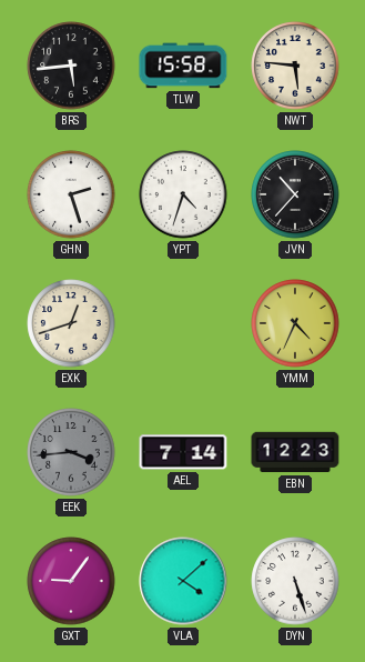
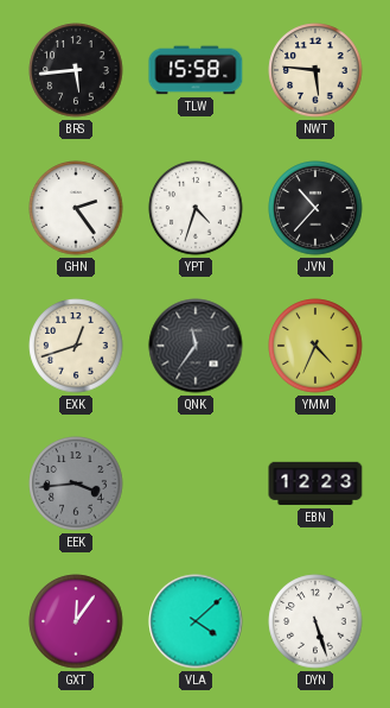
GHN: 2:27 -> 2:24 (76, 208)
QNK: none -> 11:36 (196, 346)
AEL: 7:14 -> none (183, 452)
GXT: 9:06 -> 12:06 (76, 621)
